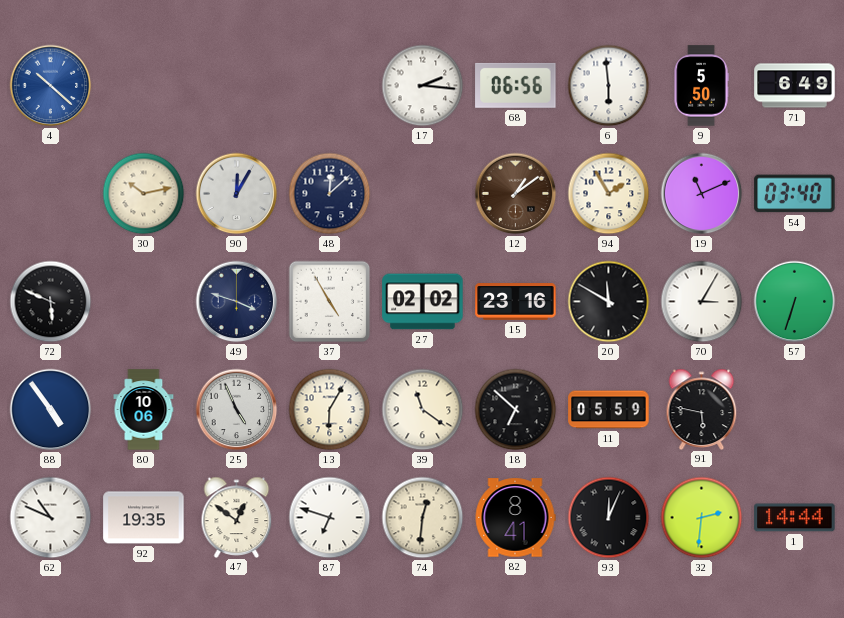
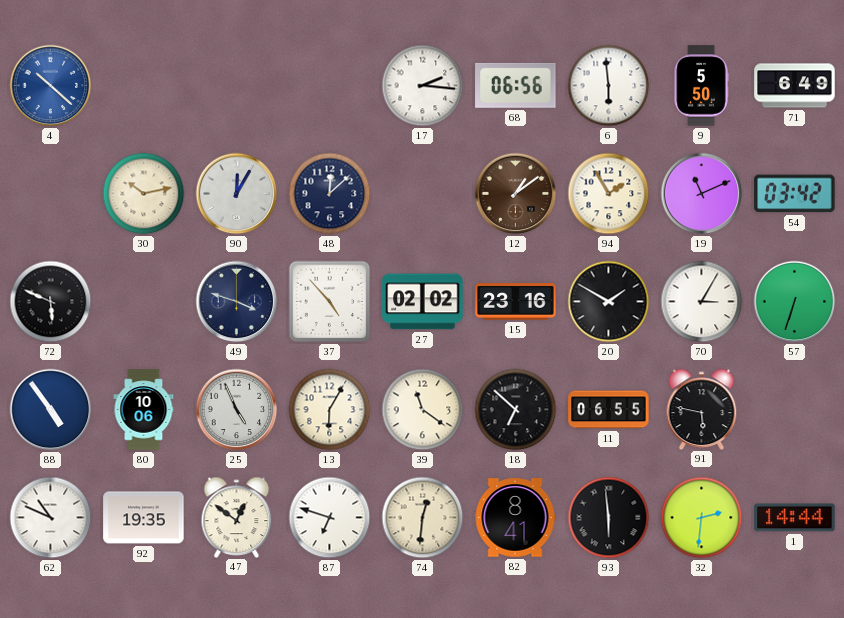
54: 03:40 -> 03:42 (795, 194)
37: 4:55 -> 4:53 (330, 302)
20: 11:50 -> 1:50 (609, 302)
11: 05:59 -> 06:55 (609, 410)
93: 12:04 -> 5:59 (609, 518)
